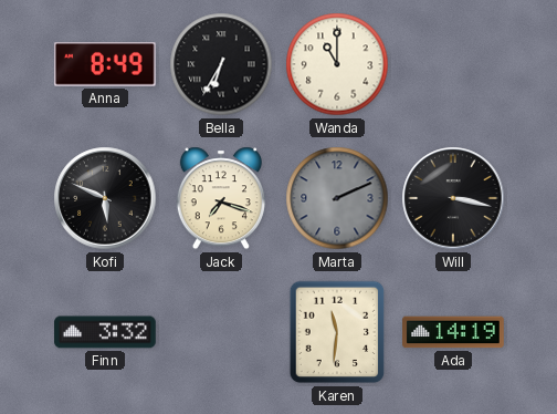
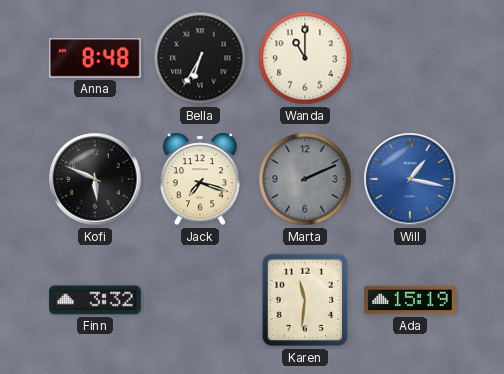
Anna: 8:49 -> 8:48 (95, 59)
Will: 3:17 -> 1:17 (410, 179)
Will dial: black -> blue (410, 179)
Ada: 14:19 -> 15:19 (410, 300)
